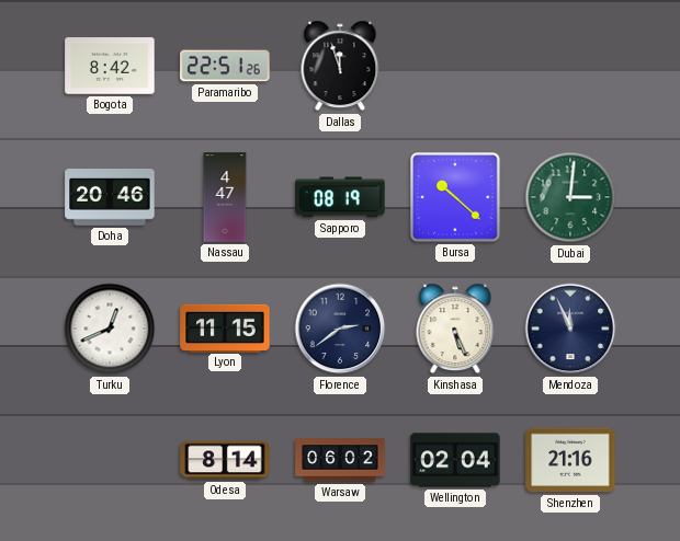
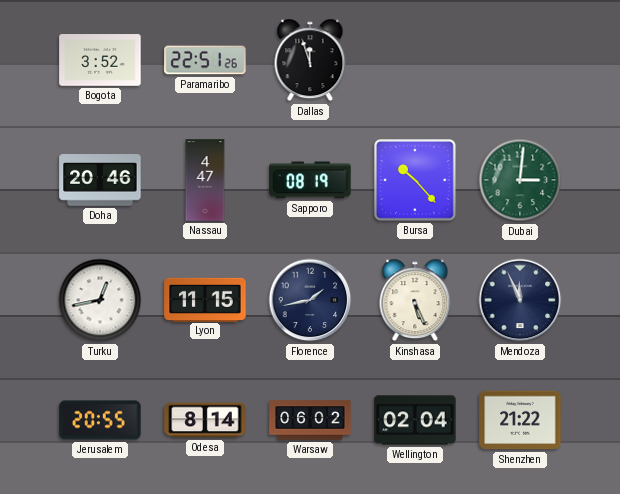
Bogota: 8:42 -> 3:52 (100, 60)
Bursa: 10:22 -> 10:23 (415, 180)
Turku: 12:41 -> 12:43 (100, 300)
Florence: 2:39 -> 1:43 (310, 300)
Jerusalem: none -> 20:55 (100, 420)
Shenzhen: 21:16 -> 21:22 (520, 420)
